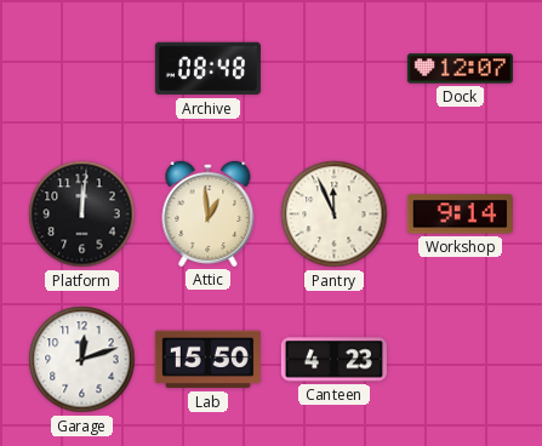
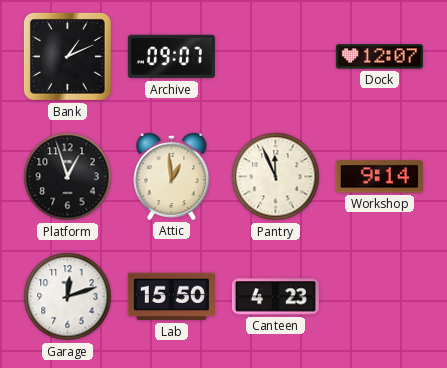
Bank: none -> 1:11 (67, 56)
Archive: 08:48 -> 09:07 (171, 57)
Platform: 12:01 -> 12:57 (68, 177)
